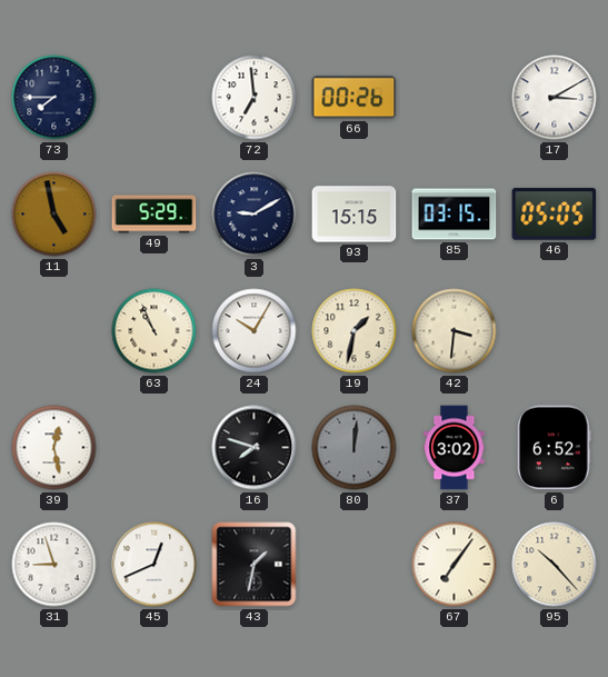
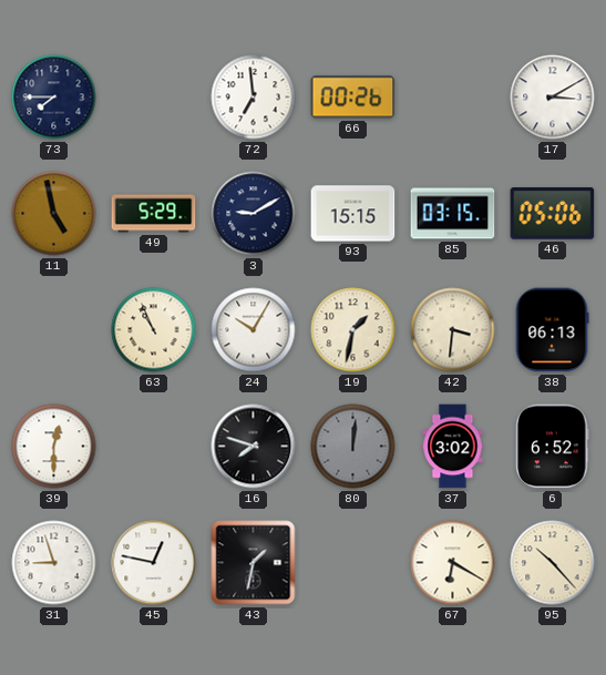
46: 05:05 -> 05:06 (553, 214)
38: none -> 06:13 (552, 330)
39: 12:28 -> 12:30 (54, 447)
45: 12:41 -> 12:47 (154, 563)
67: 7:06 -> 6:20 (453, 563)
